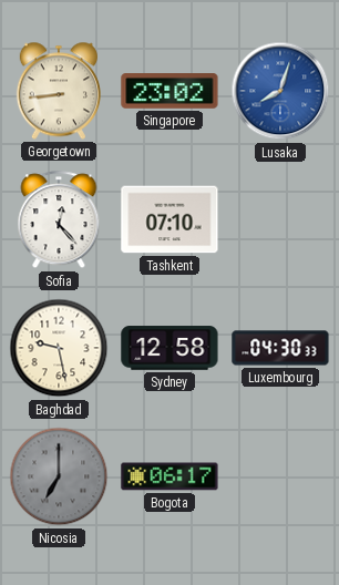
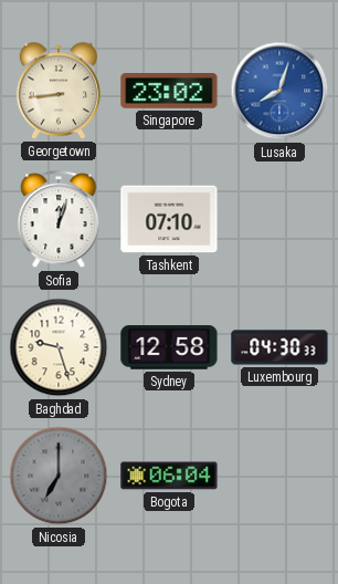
Sofia: 12:23 -> 12:03 (59, 220)
Baghdad: 9:28 -> 9:27 (59, 347)
Bogota: 06:17 -> 06:04 (169, 476)
